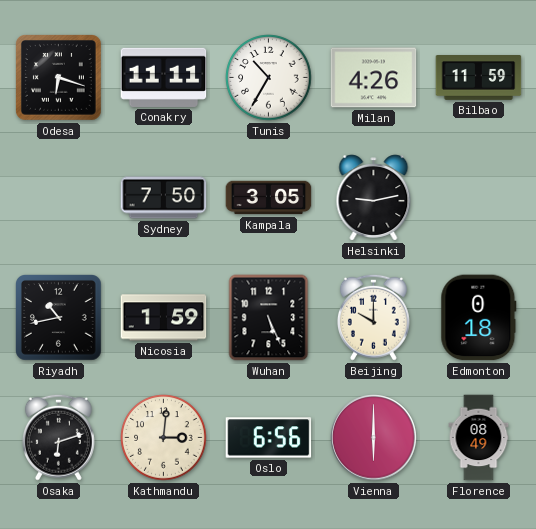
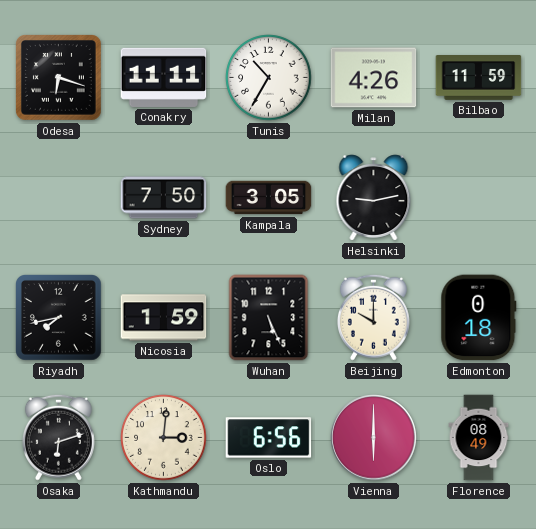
Riyadh: 10:43 -> 7:43 (59, 318)
